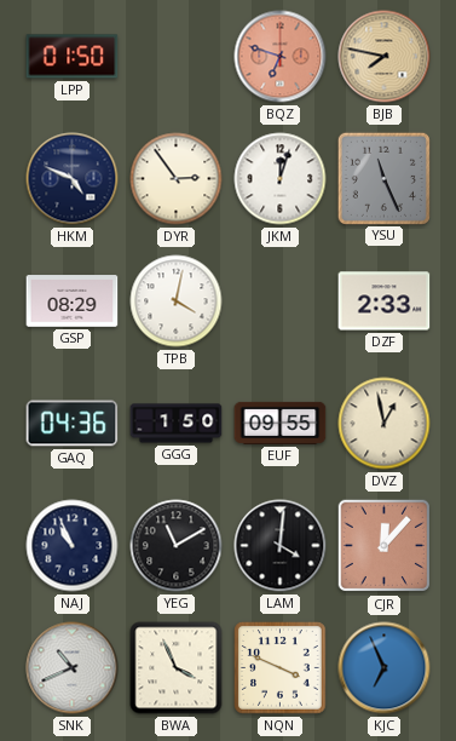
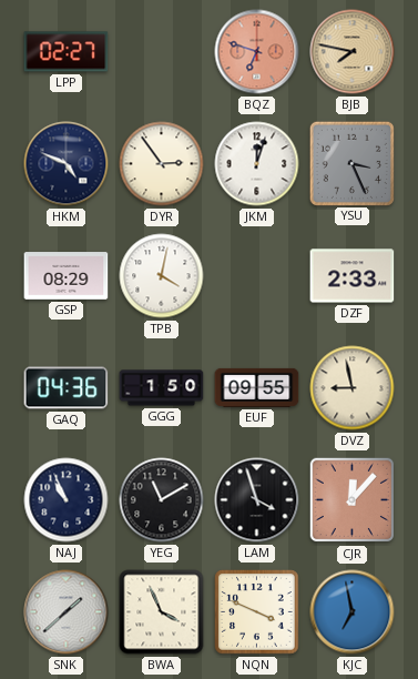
LPP: 01:50 -> 02:27 (67, 52)
YSU: 11:26 -> 3:26 (351, 163)
DVZ: 12:58 -> 8:58 (353, 388)
LAM: 4:01 -> 3:57 (257, 500)
SNK: 10:41 -> 1:38 (67, 612)
KJC: 6:56 -> 6:58 (353, 612)
